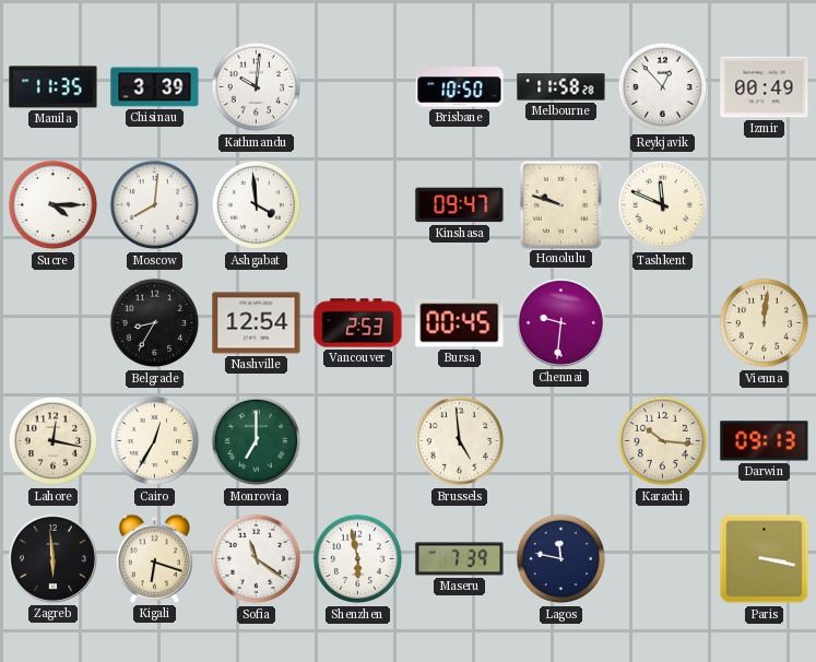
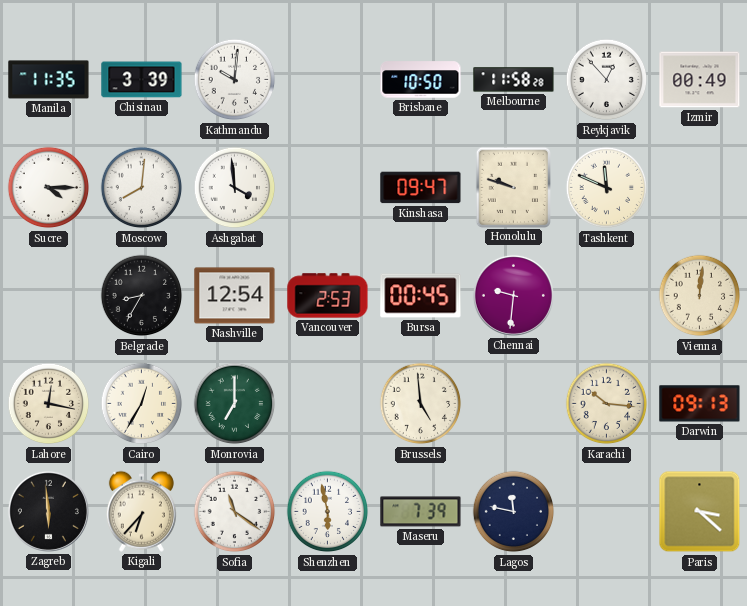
Kigali: 6:18 -> 6:37 (141, 511)
Paris: 3:17 -> 3:22 (700, 512)
